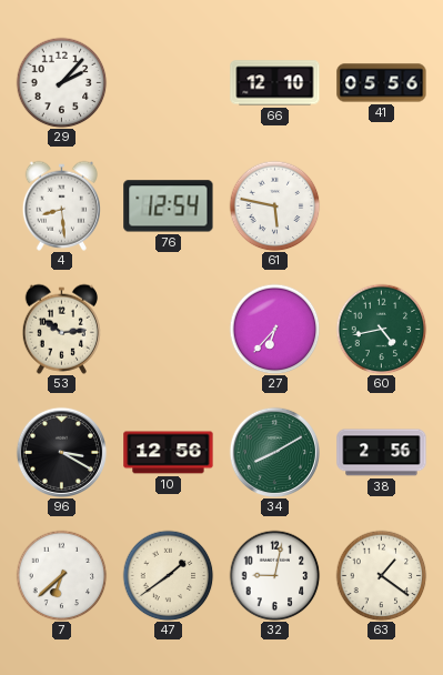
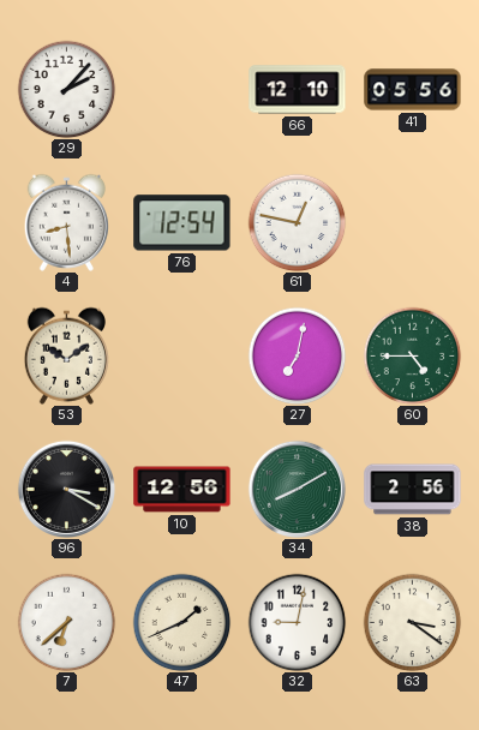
61: 5:47 -> 12:47 (297, 222)
53: 10:14 -> 10:09 (66, 355)
27: 6:37 -> 7:02 (297, 355)
60: 4:43 -> 4:45 (412, 355)
47: 1:39 -> 1:41 (181, 622)
63: 1:21 -> 3:21 (412, 622)
